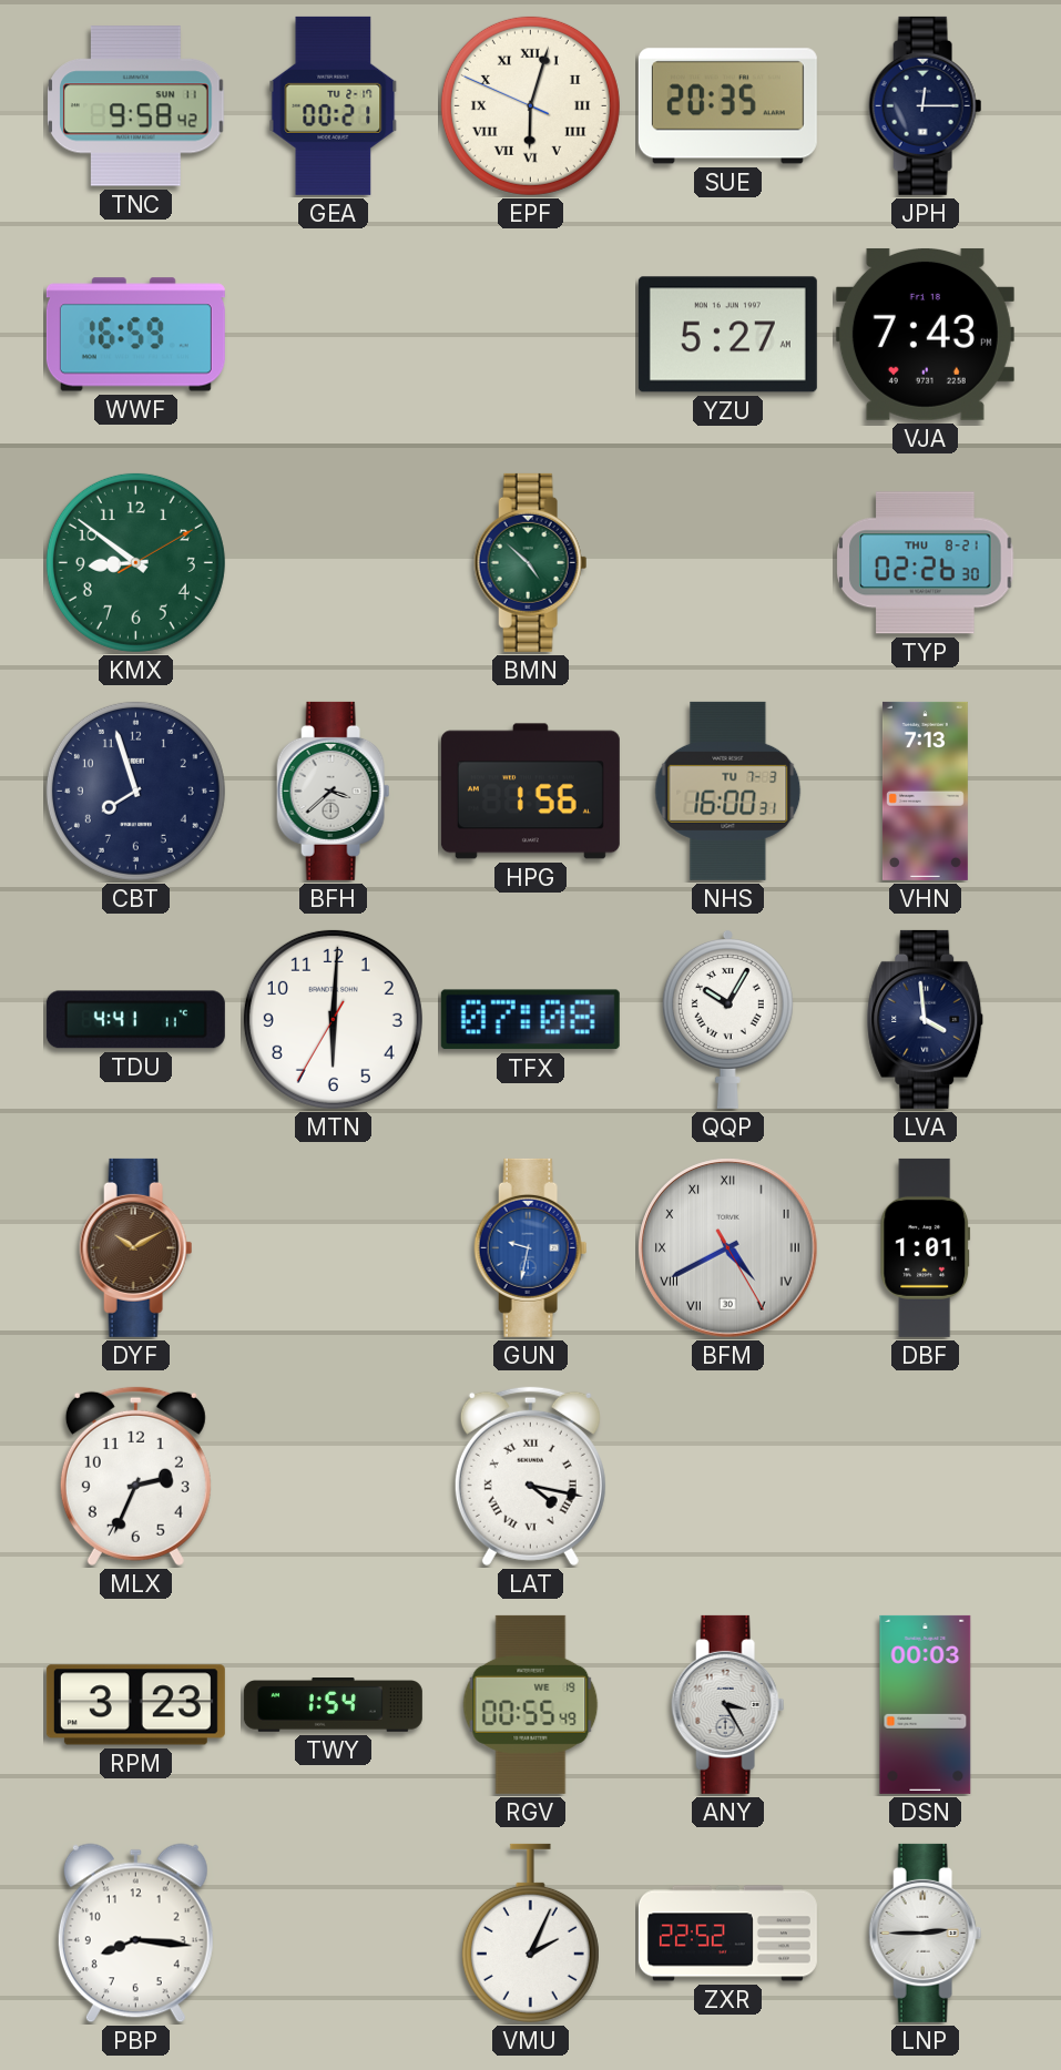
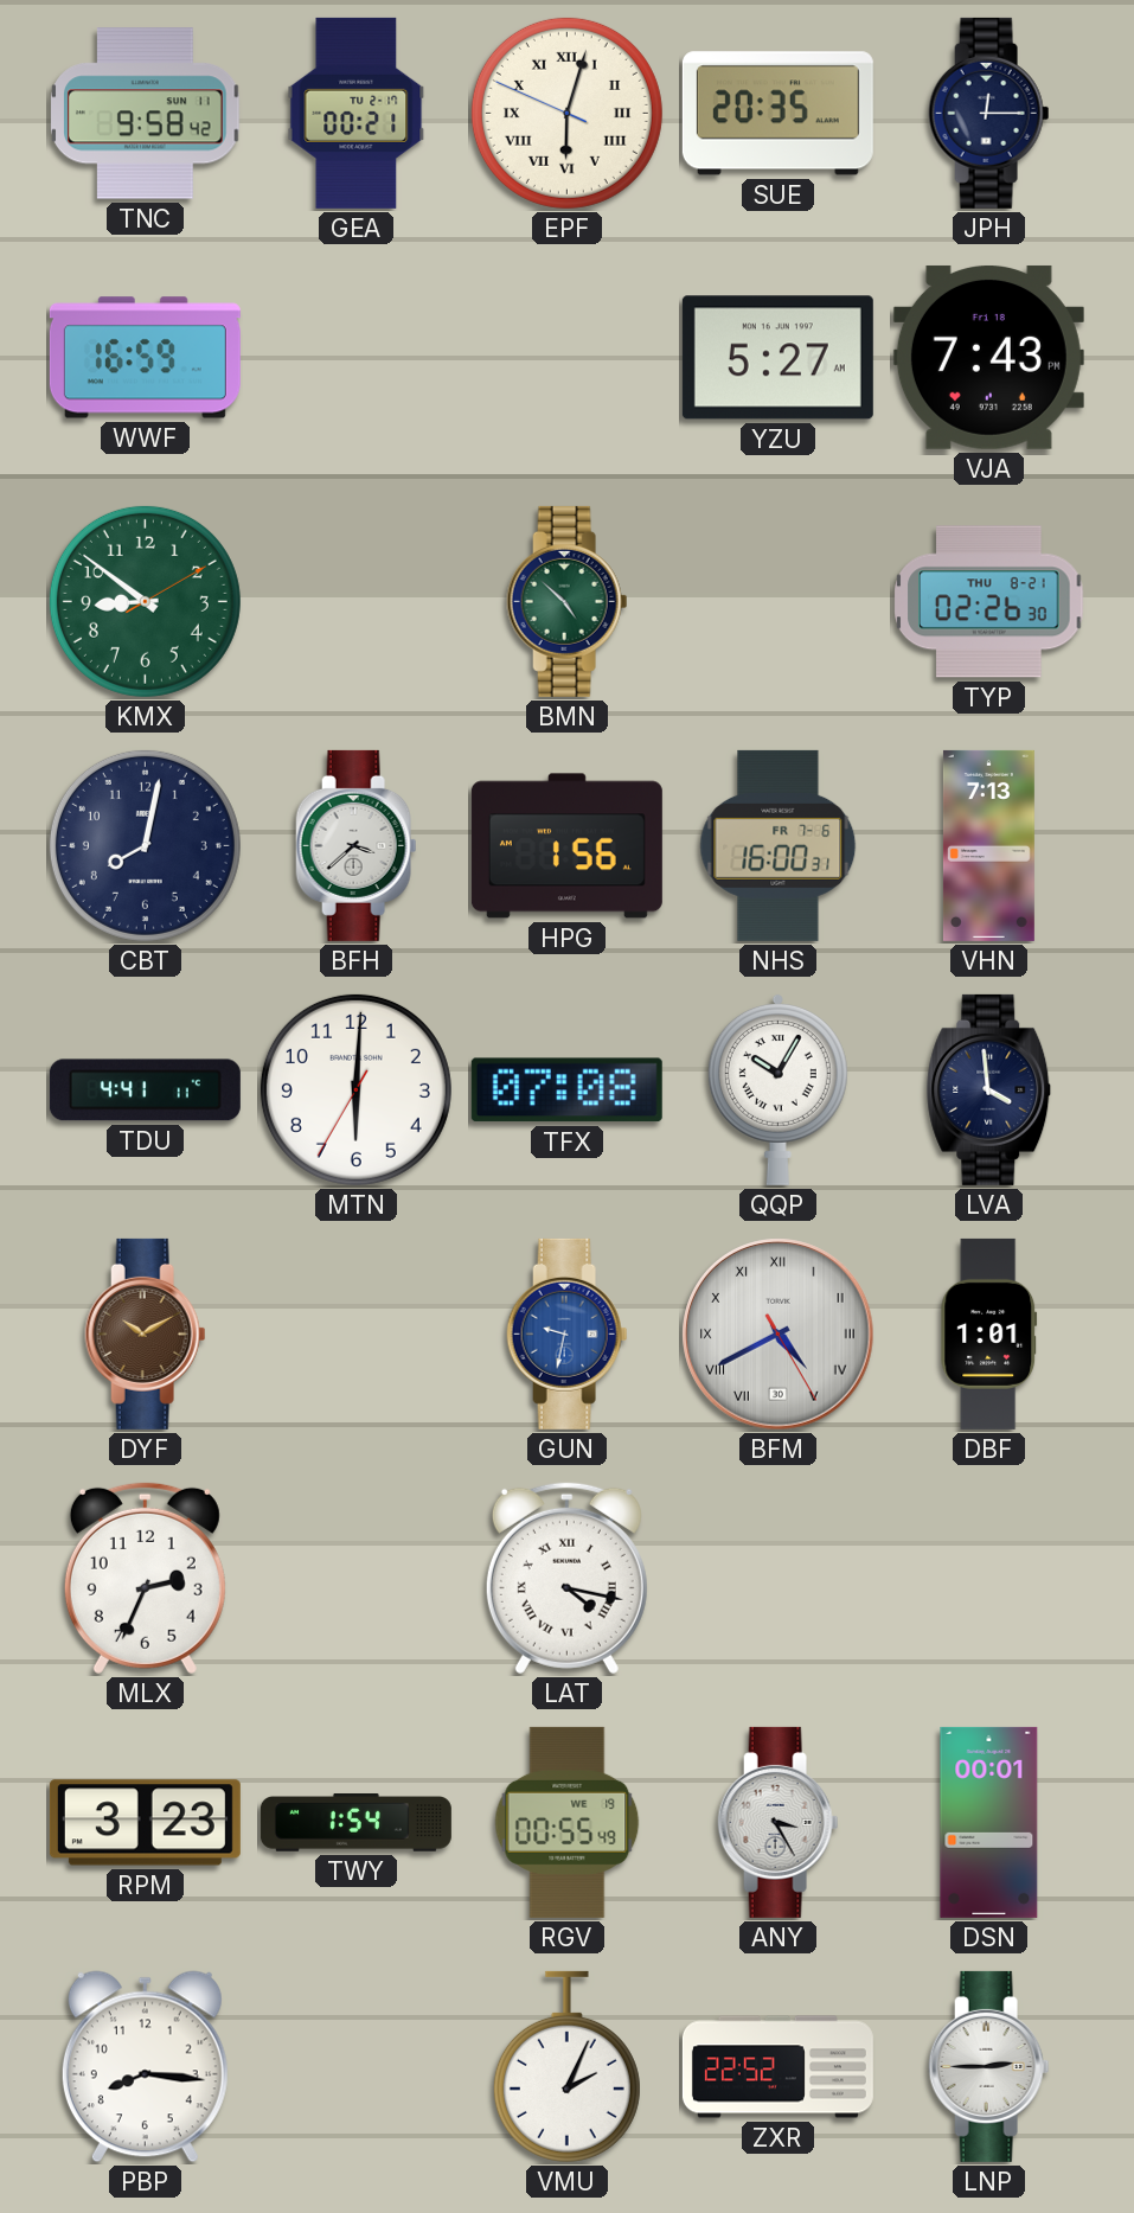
CBT: 7:57 -> 8:02 (145, 845)
NHS date: TU 7-3 -> FR 7-6 (779, 845)
DSN: 00:03 -> 00:01 (989, 1822)
